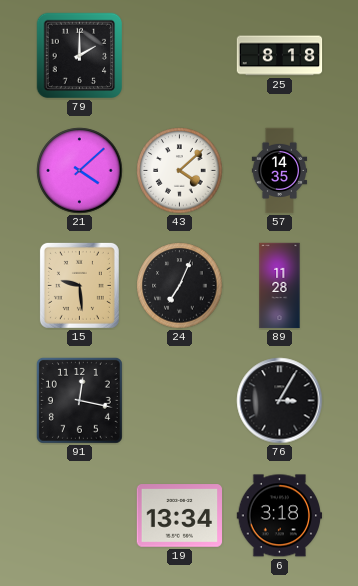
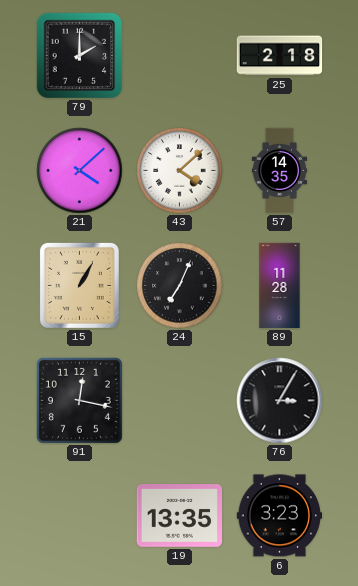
25: 8:18 -> 2:18 (280, 56)
15: 9:29 -> 1:05 (79, 285)
19: 13:34 -> 13:35 (180, 516)
6: 3:18 -> 3:23 (280, 516)
